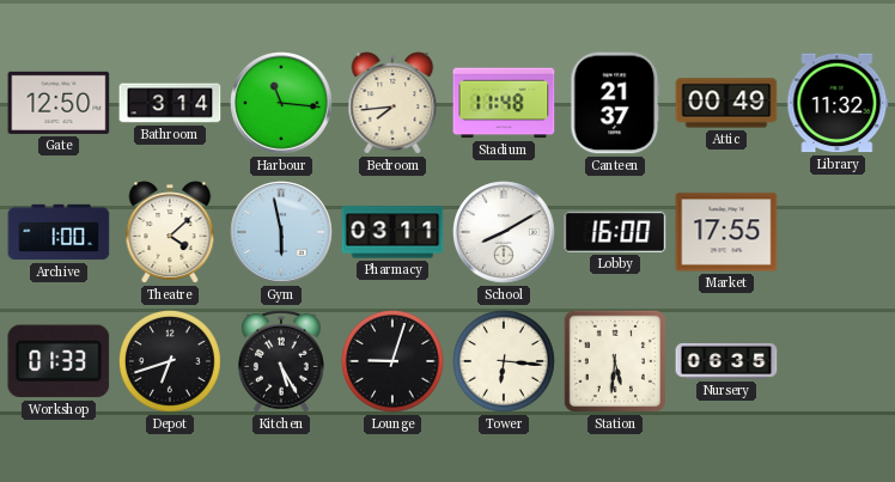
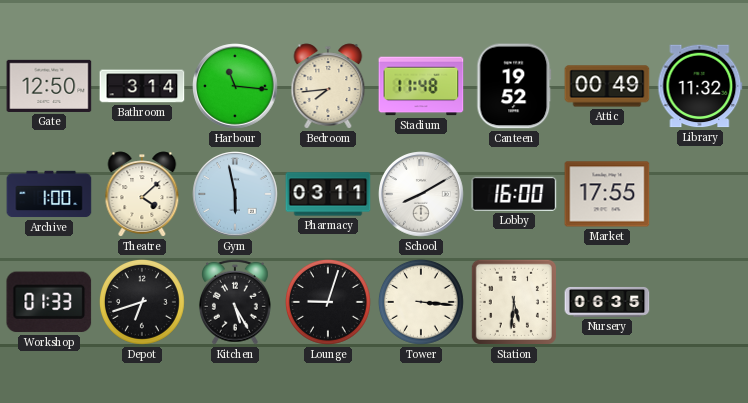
Canteen: 21:37 -> 19:52 (514, 86)
Tower: 6:16 -> 3:16 (421, 302)
